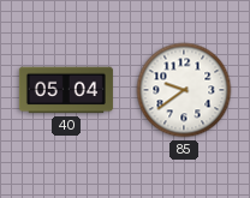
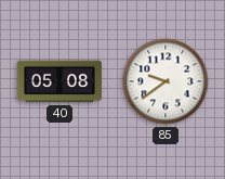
40: 05:04 -> 05:08 (59, 81)
